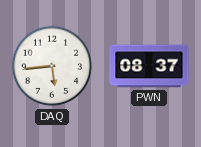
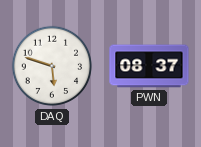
DAQ: 5:44 -> 5:48 (52, 66)
